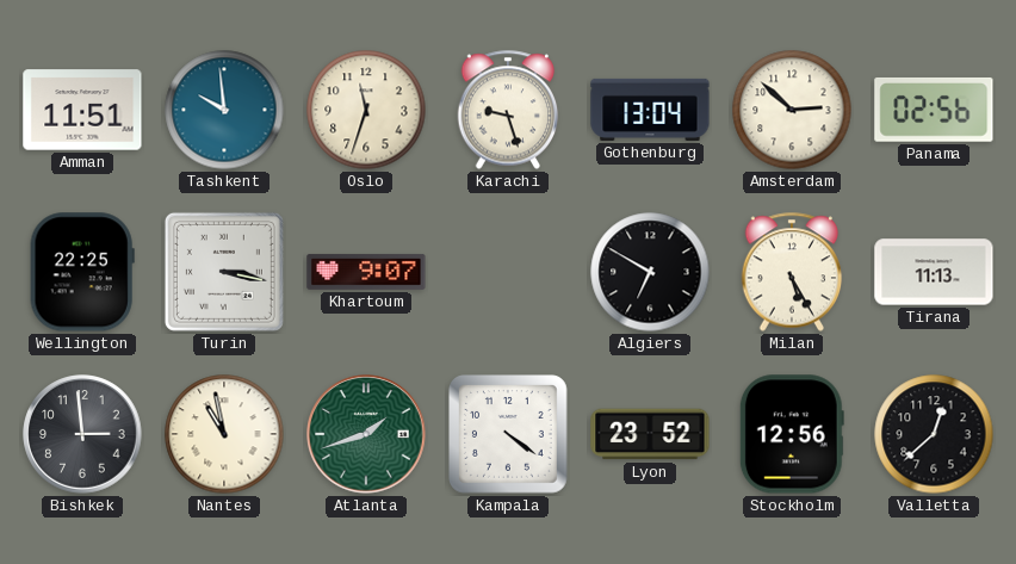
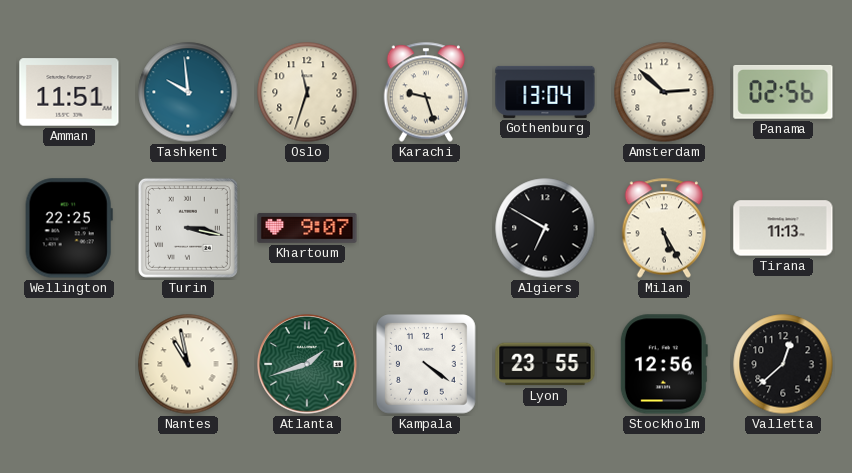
Bishkek: 2:59 -> none (82, 434)
Lyon: 23:52 -> 23:55 (545, 364)
